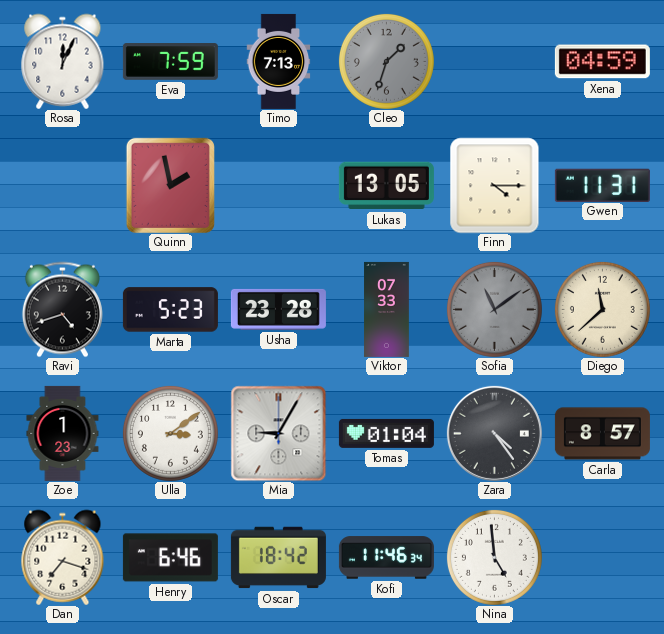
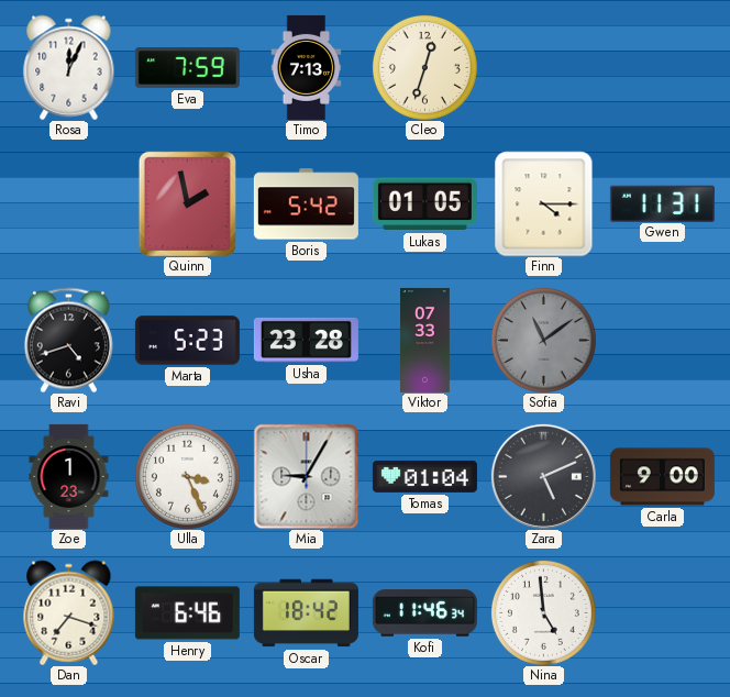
Cleo: 1:33 -> 12:33 (424, 67)
Cleo dial: grey -> cream (424, 67)
Xena: 04:59 -> none (602, 62)
Boris: none -> 5:42 (306, 204)
Lukas: 13:05 -> 01:05 (424, 204)
Diego: 11:38 -> none (602, 309)
Ulla: 3:09 -> 3:26 (187, 476)
Zara: 4:24 -> 5:11 (543, 476)
Carla: 8:57 -> 9:00 (662, 477)
